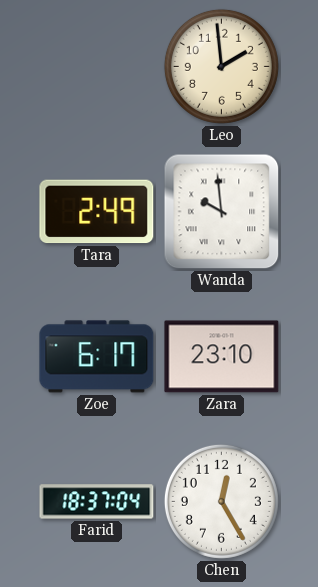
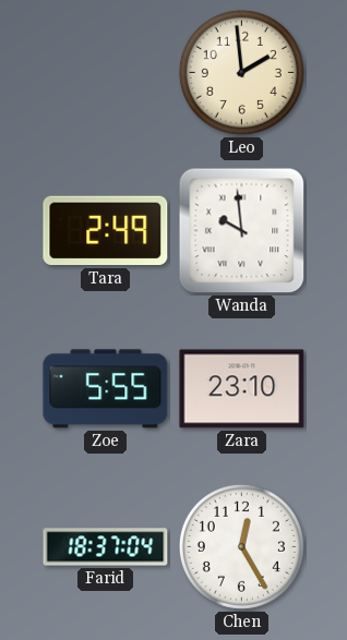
Zoe: 6:17 -> 5:55 (106, 389)
